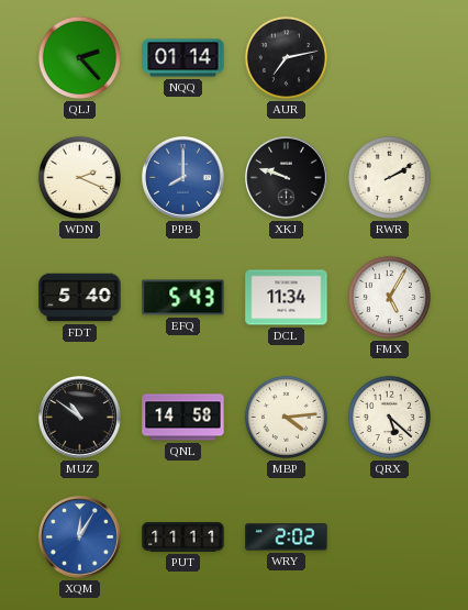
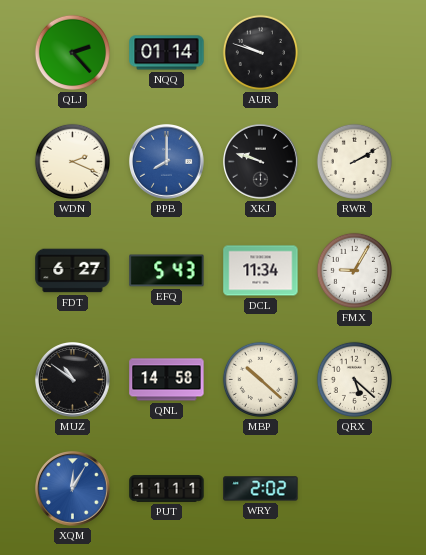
AUR: 7:13 -> 9:48 (260, 52)
FDT: 5:40 -> 6:27 (73, 271)
FMX: 5:05 -> 9:05 (354, 270)
MBP: 4:14 -> 10:22 (260, 379)
